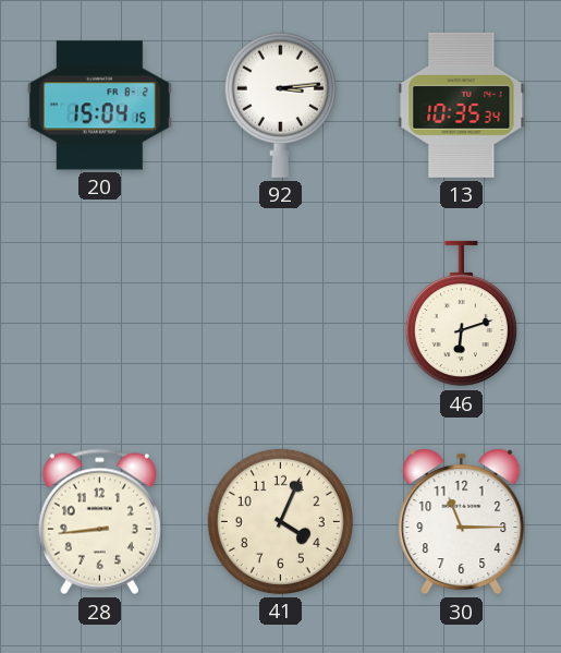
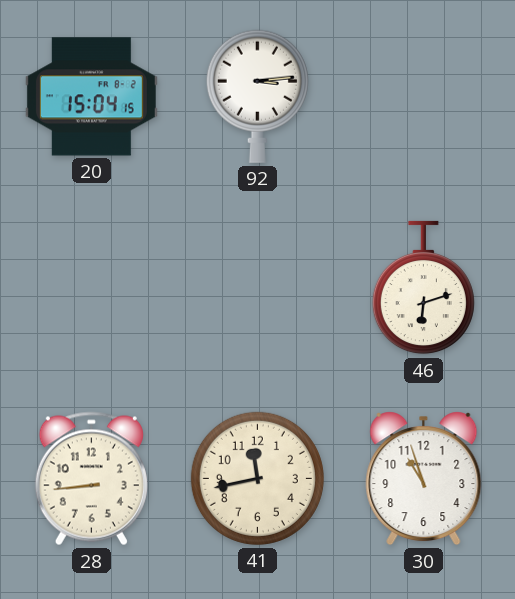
13: 10:35 -> none (462, 105)
41: 4:04 -> 11:43 (257, 478)
30: 11:15 -> 10:57 (424, 479)
